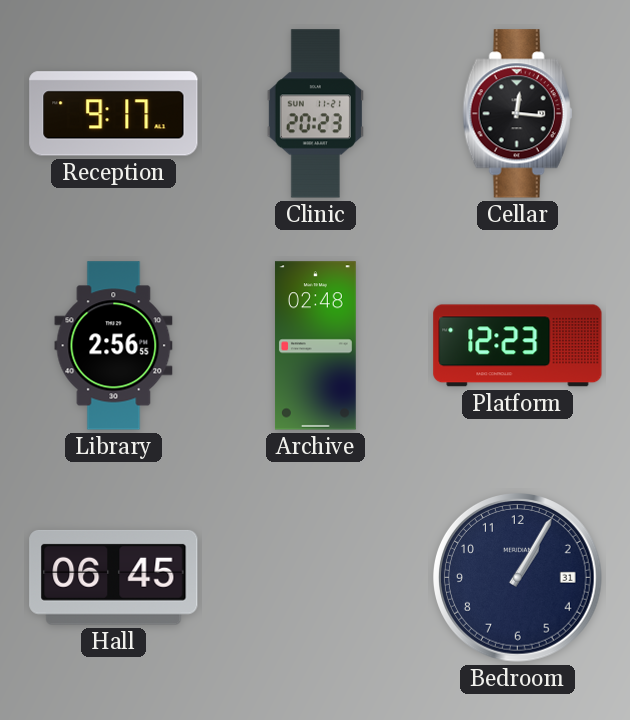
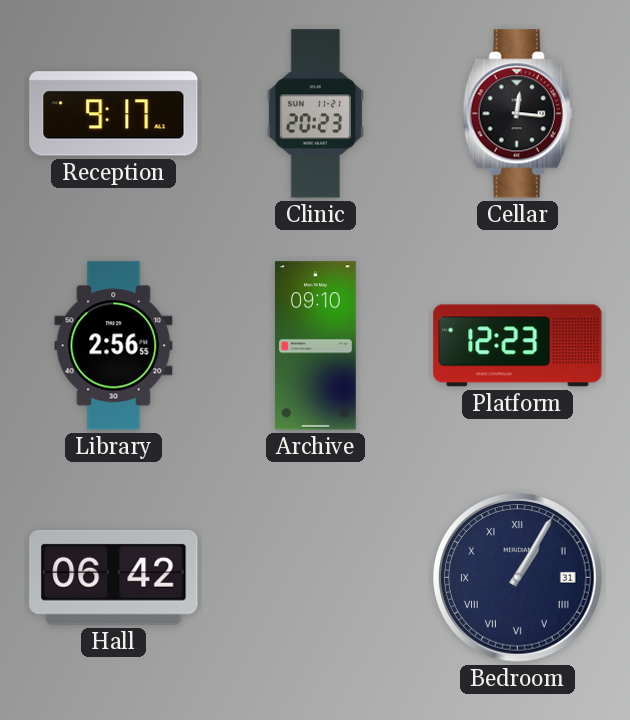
Archive: 02:48 -> 09:10 (315, 346)
Hall: 06:45 -> 06:42 (114, 577)
Bedroom numerals: Arabic -> Roman (518, 578)
